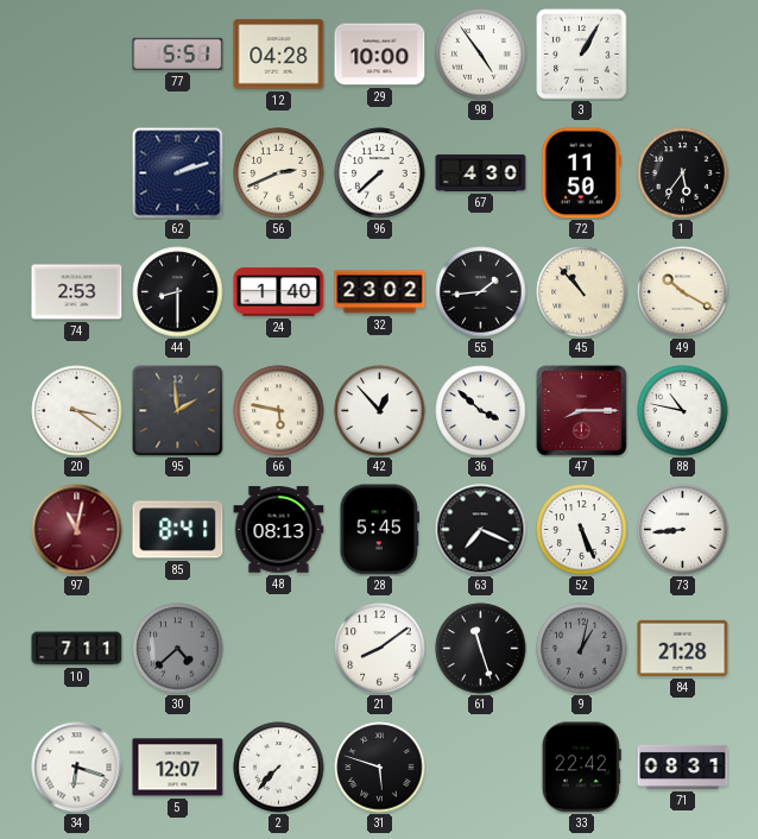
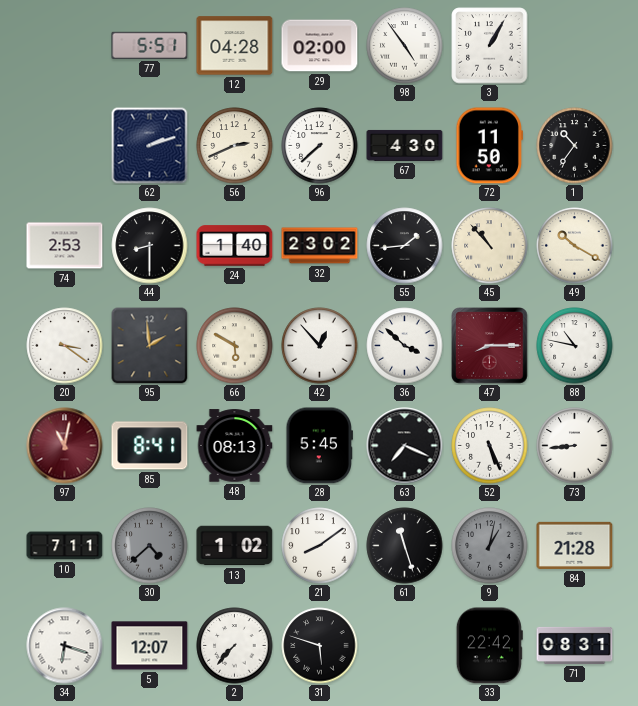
29: 10:00 -> 02:00 (320, 46)
1: 5:36 -> 10:36 (575, 146)
66: 5:47 -> 5:50 (235, 346)
13: none -> 1:02 (235, 546)
